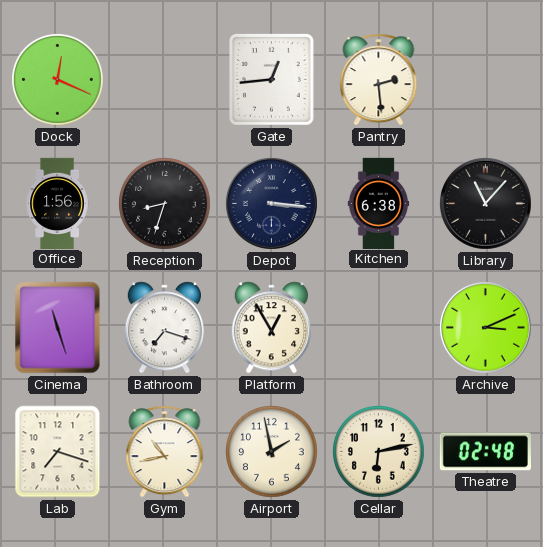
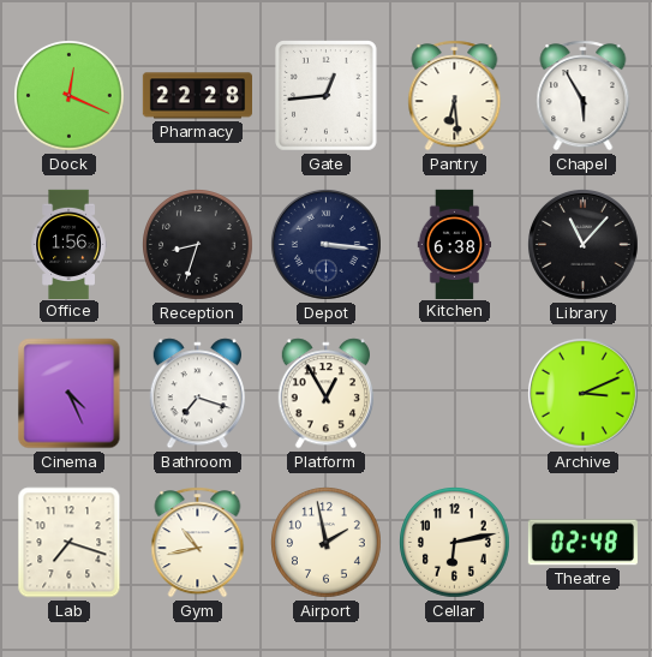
Pharmacy: none -> 22:28 (197, 96)
Pantry: 2:29 -> 6:29 (455, 96)
Chapel: none -> 5:55 (584, 96)
Cinema: 11:27 -> 4:26 (70, 394)
